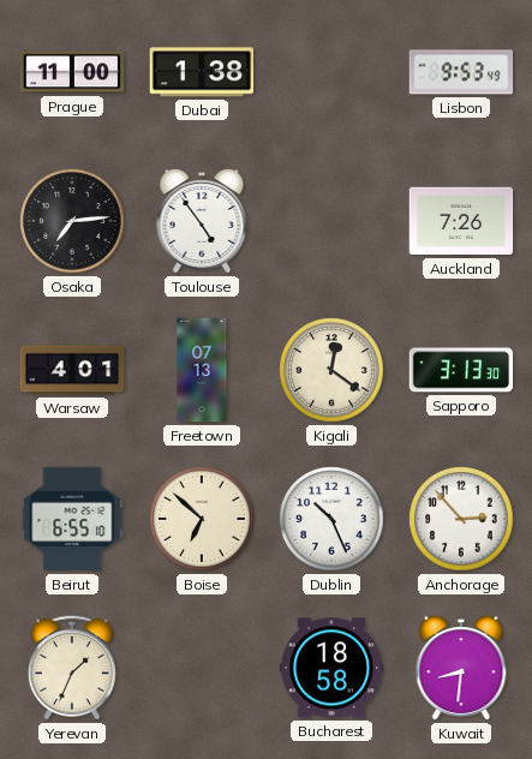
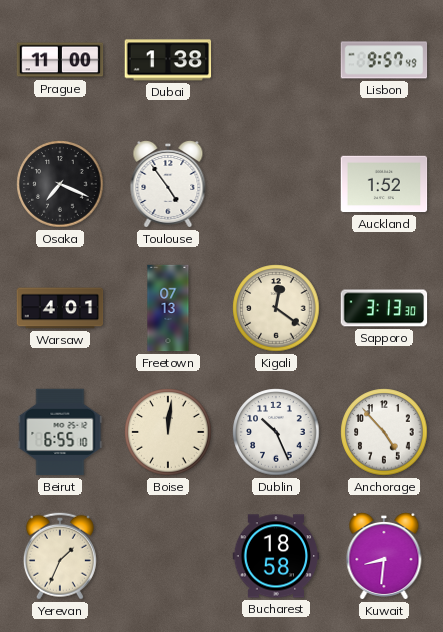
Lisbon: 9:53 -> 9:57 (384, 60)
Osaka: 7:14 -> 7:19 (60, 184)
Auckland: 7:26 -> 1:52 (384, 184)
Boise: 6:52 -> 12:01 (168, 432)
Anchorage: 2:53 -> 4:53 (384, 432)
